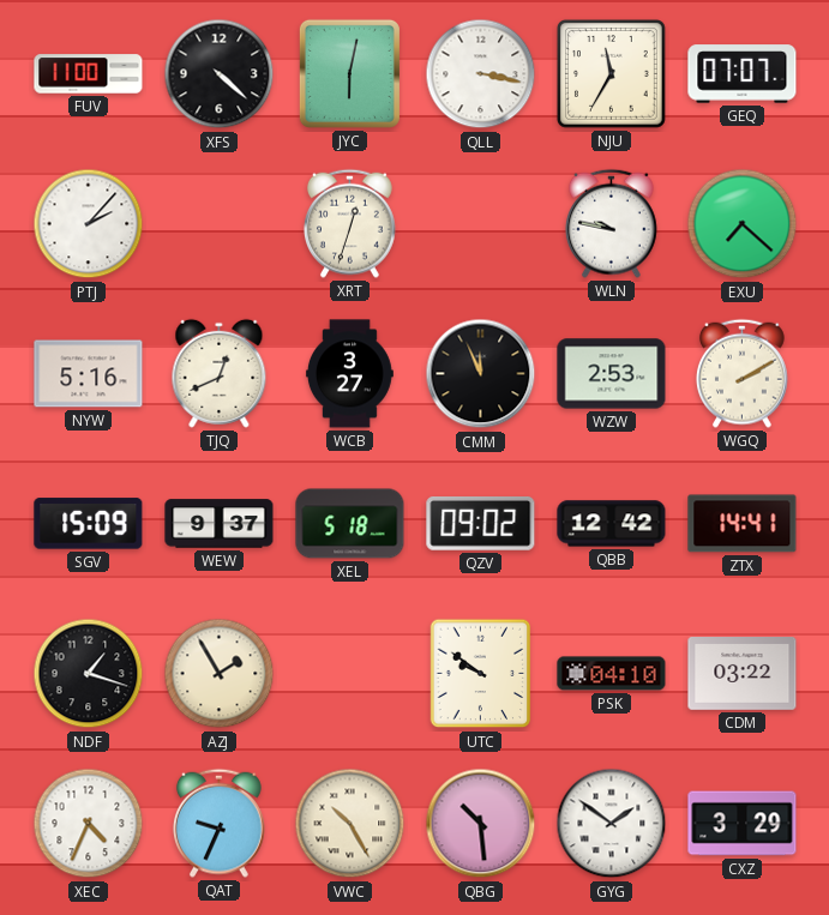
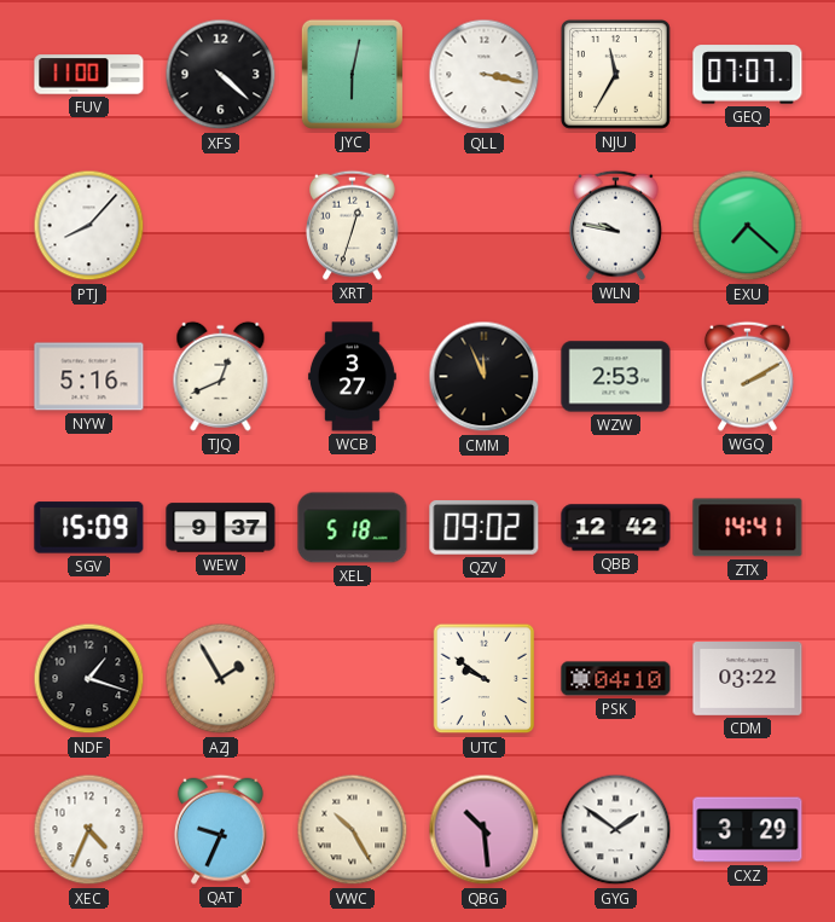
PTJ: 2:07 -> 8:07 (89, 226)
